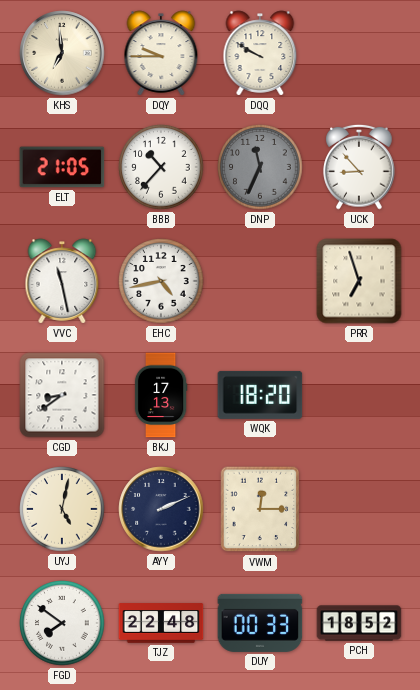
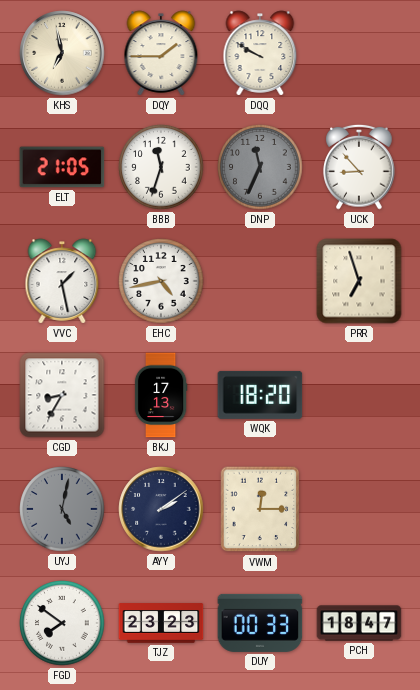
KHS: 6:59 -> 6:58 (62, 53)
DQY: 9:45 -> 1:45 (161, 53)
BBB: 10:37 -> 11:33 (161, 167)
VVC: 11:28 -> 1:28 (62, 281)
CGD: 8:39 -> 8:35 (62, 395)
UYJ dial: cream -> grey (62, 509)
AYY: 2:11 -> 2:09 (161, 509)
TJZ: 22:48 -> 23:23 (161, 623)
PCH: 18:52 -> 18:47 (359, 623)
